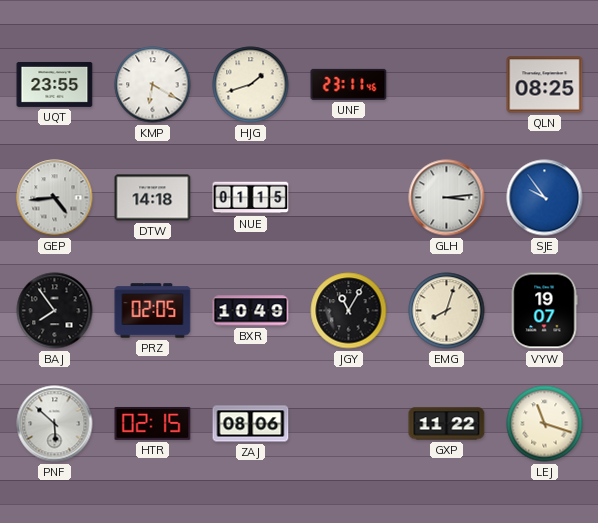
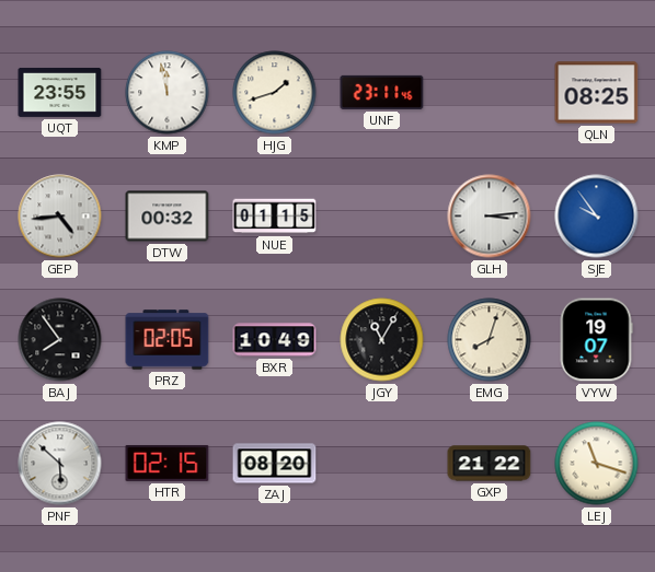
KMP: 6:20 -> 11:58 (168, 93)
DTW: 14:18 -> 00:32 (168, 217)
ZAJ: 08:06 -> 08:20 (275, 464)
GXP: 11:22 -> 21:22 (490, 464)
